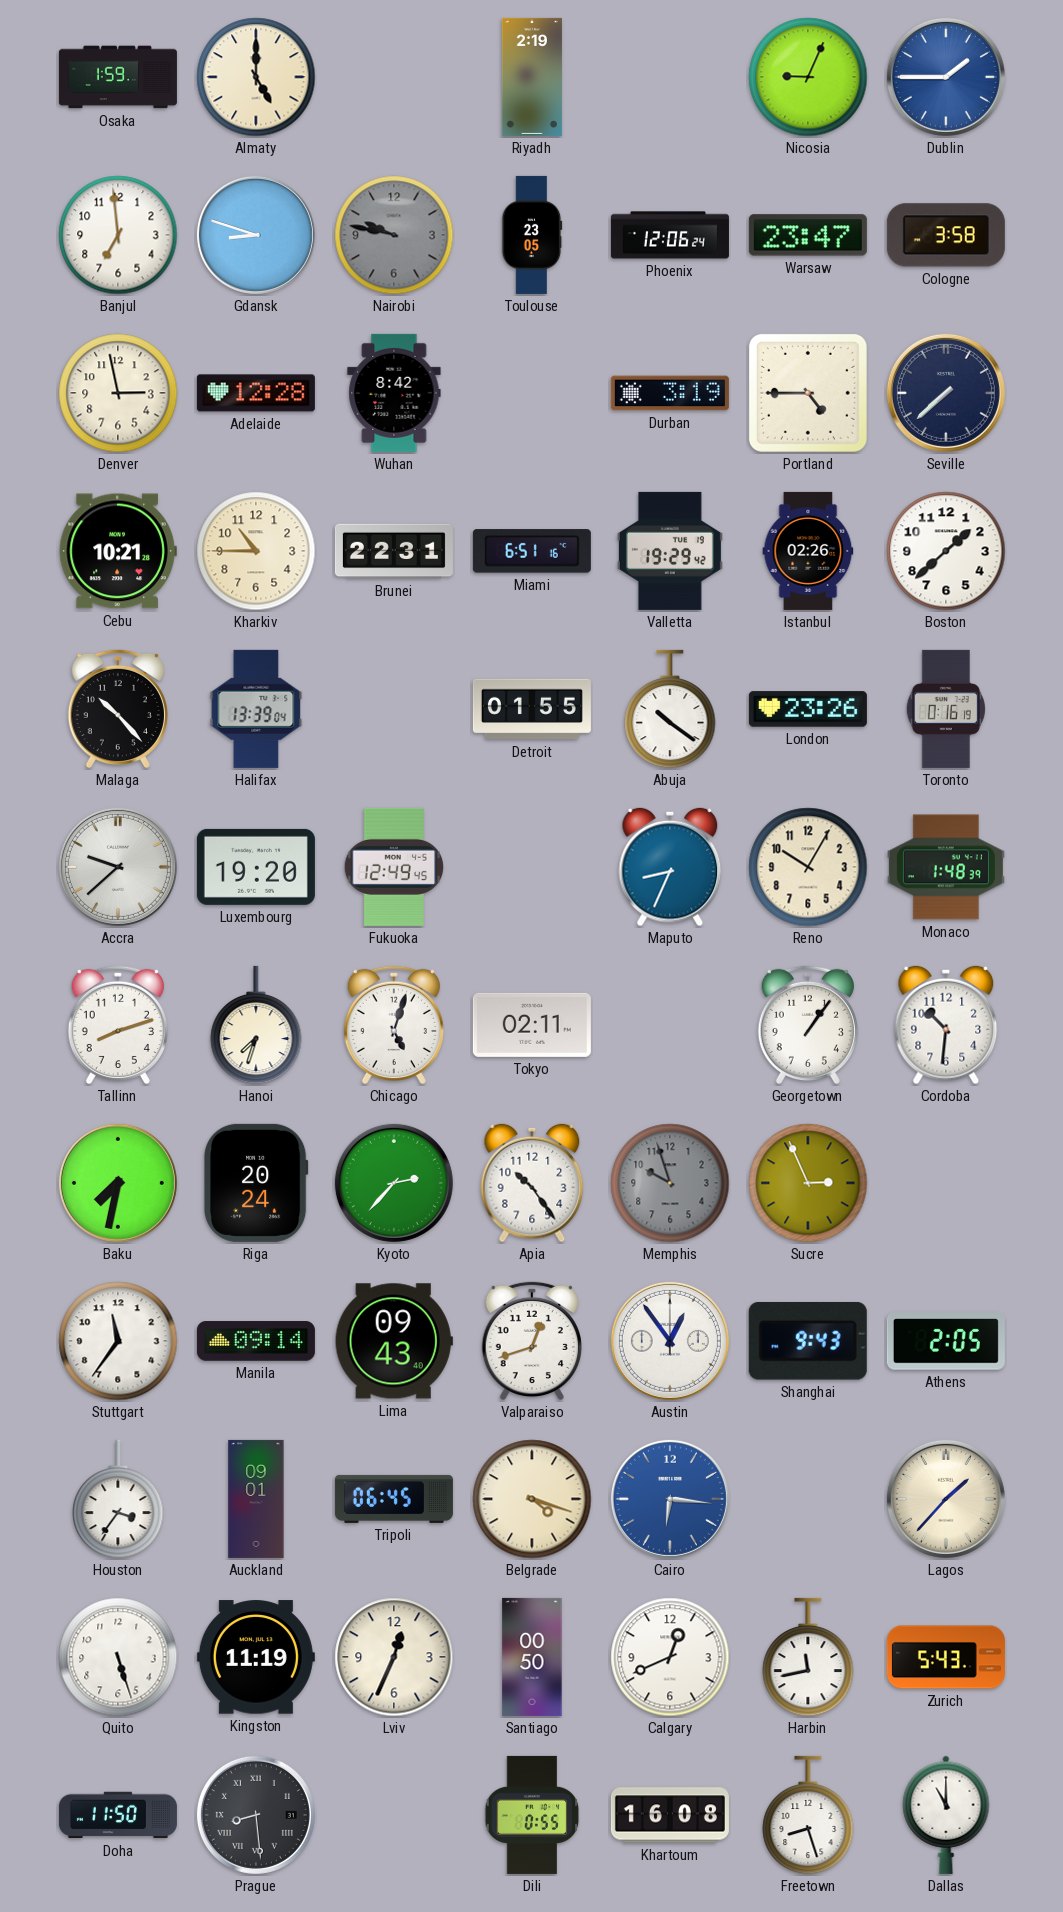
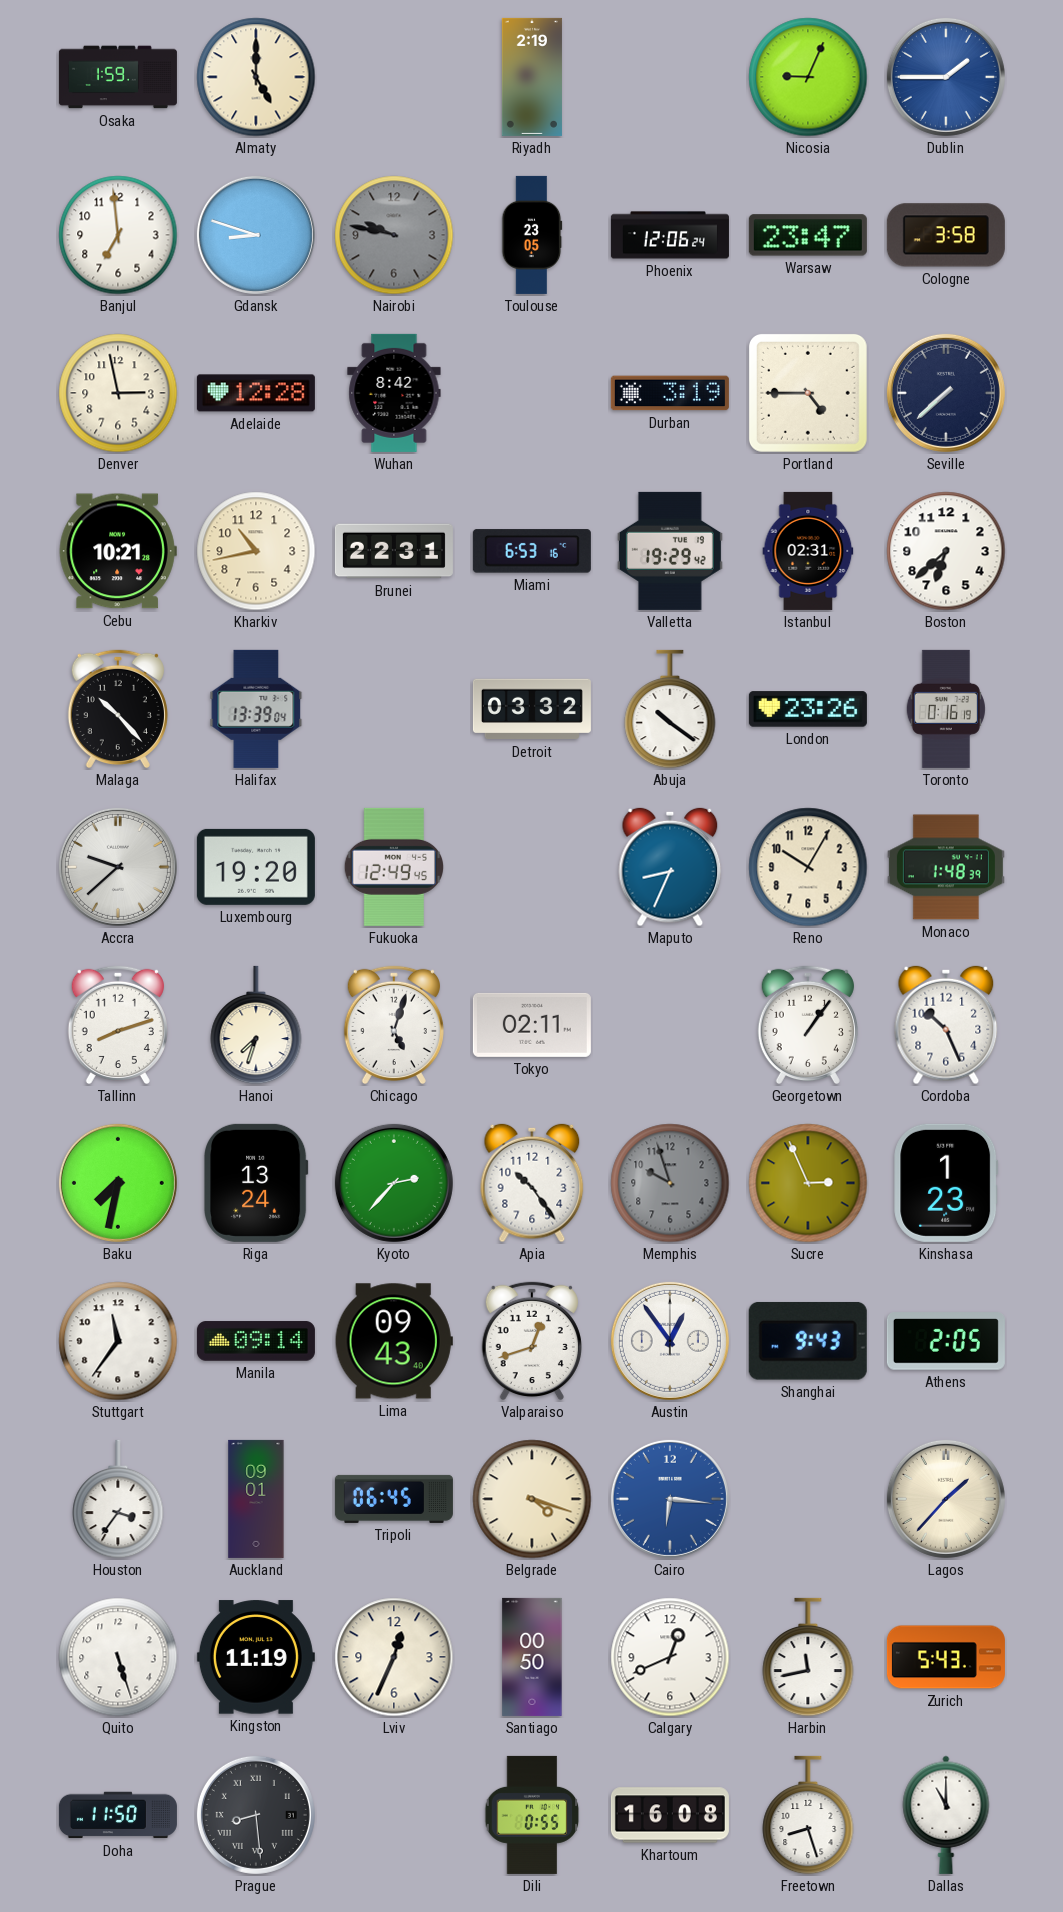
Kharkiv: 10:45 -> 10:43 (256, 551)
Miami: 6:51 -> 6:53 (532, 551)
Istanbul: 02:26 -> 02:31 (808, 551)
Boston: 1:38 -> 6:38 (946, 551)
Detroit: 01:55 -> 03:32 (532, 709)
Cordoba: 10:31 -> 10:26 (946, 1025)
Riga: 20:24 -> 13:24 (256, 1183)
Kinshasa: none -> 1:23 (946, 1183)
